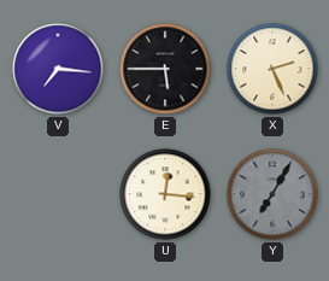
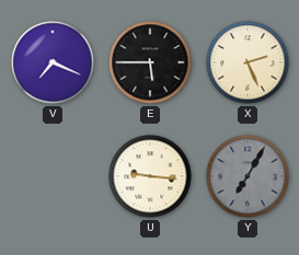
V: 7:16 -> 7:19 (53, 62)
U: 12:16 -> 9:16 (150, 176)
